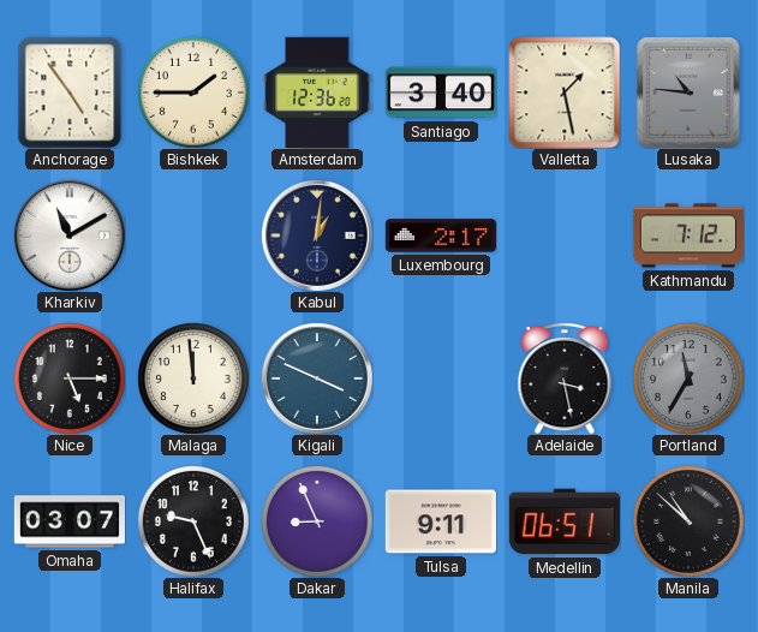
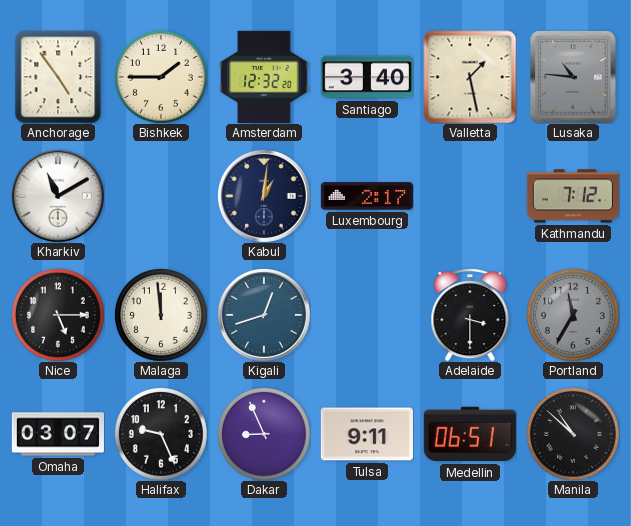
Amsterdam: 12:36 -> 12:32 (264, 77)
Kigali: 3:49 -> 12:42 (264, 315)
Adelaide: 3:28 -> 3:30 (470, 315)
